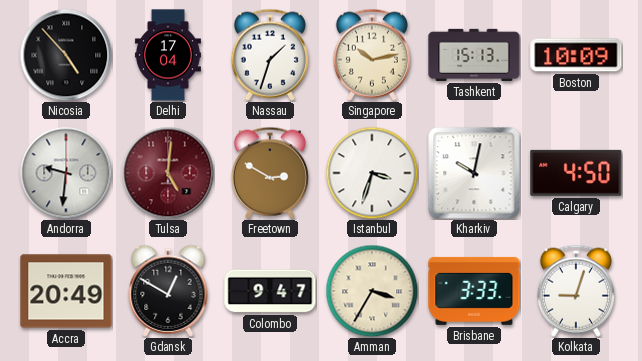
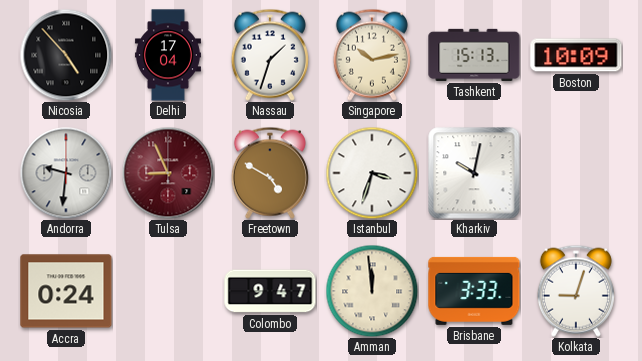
Tulsa: 5:01 -> 8:56 (168, 173)
Freetown: 2:50 -> 4:50 (270, 173)
Calgary: 4:50 -> none (576, 173)
Accra: 20:49 -> 0:24 (66, 291)
Gdansk: 12:50 -> none (168, 291)
Amman: 3:35 -> 11:59 (372, 291)
